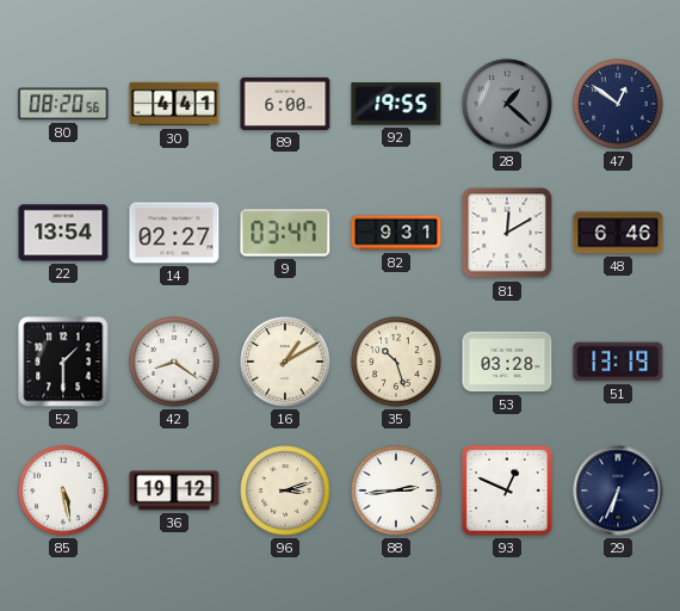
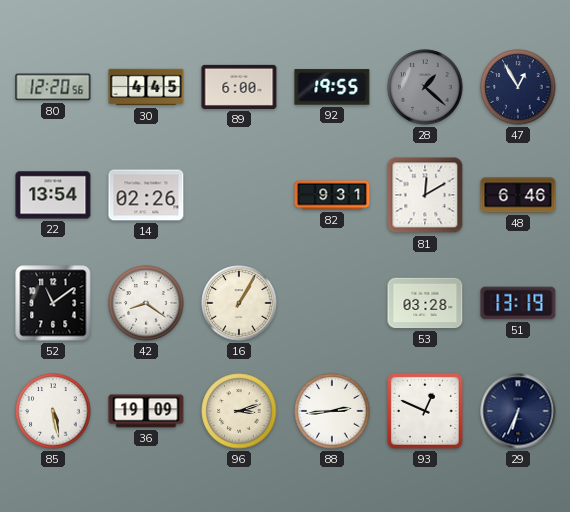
80: 08:20 -> 12:20 (53, 87)
30: 4:41 -> 4:45 (146, 87)
47: 12:51 -> 12:55 (518, 87)
14: 02:27 -> 02:26 (146, 195)
9: 03:47 -> none (285, 233)
52: 1:30 -> 11:09 (53, 303)
16: 1:10 -> 1:05 (239, 303)
35: 10:27 -> none (396, 362)
36: 19:12 -> 19:09 (146, 411)
